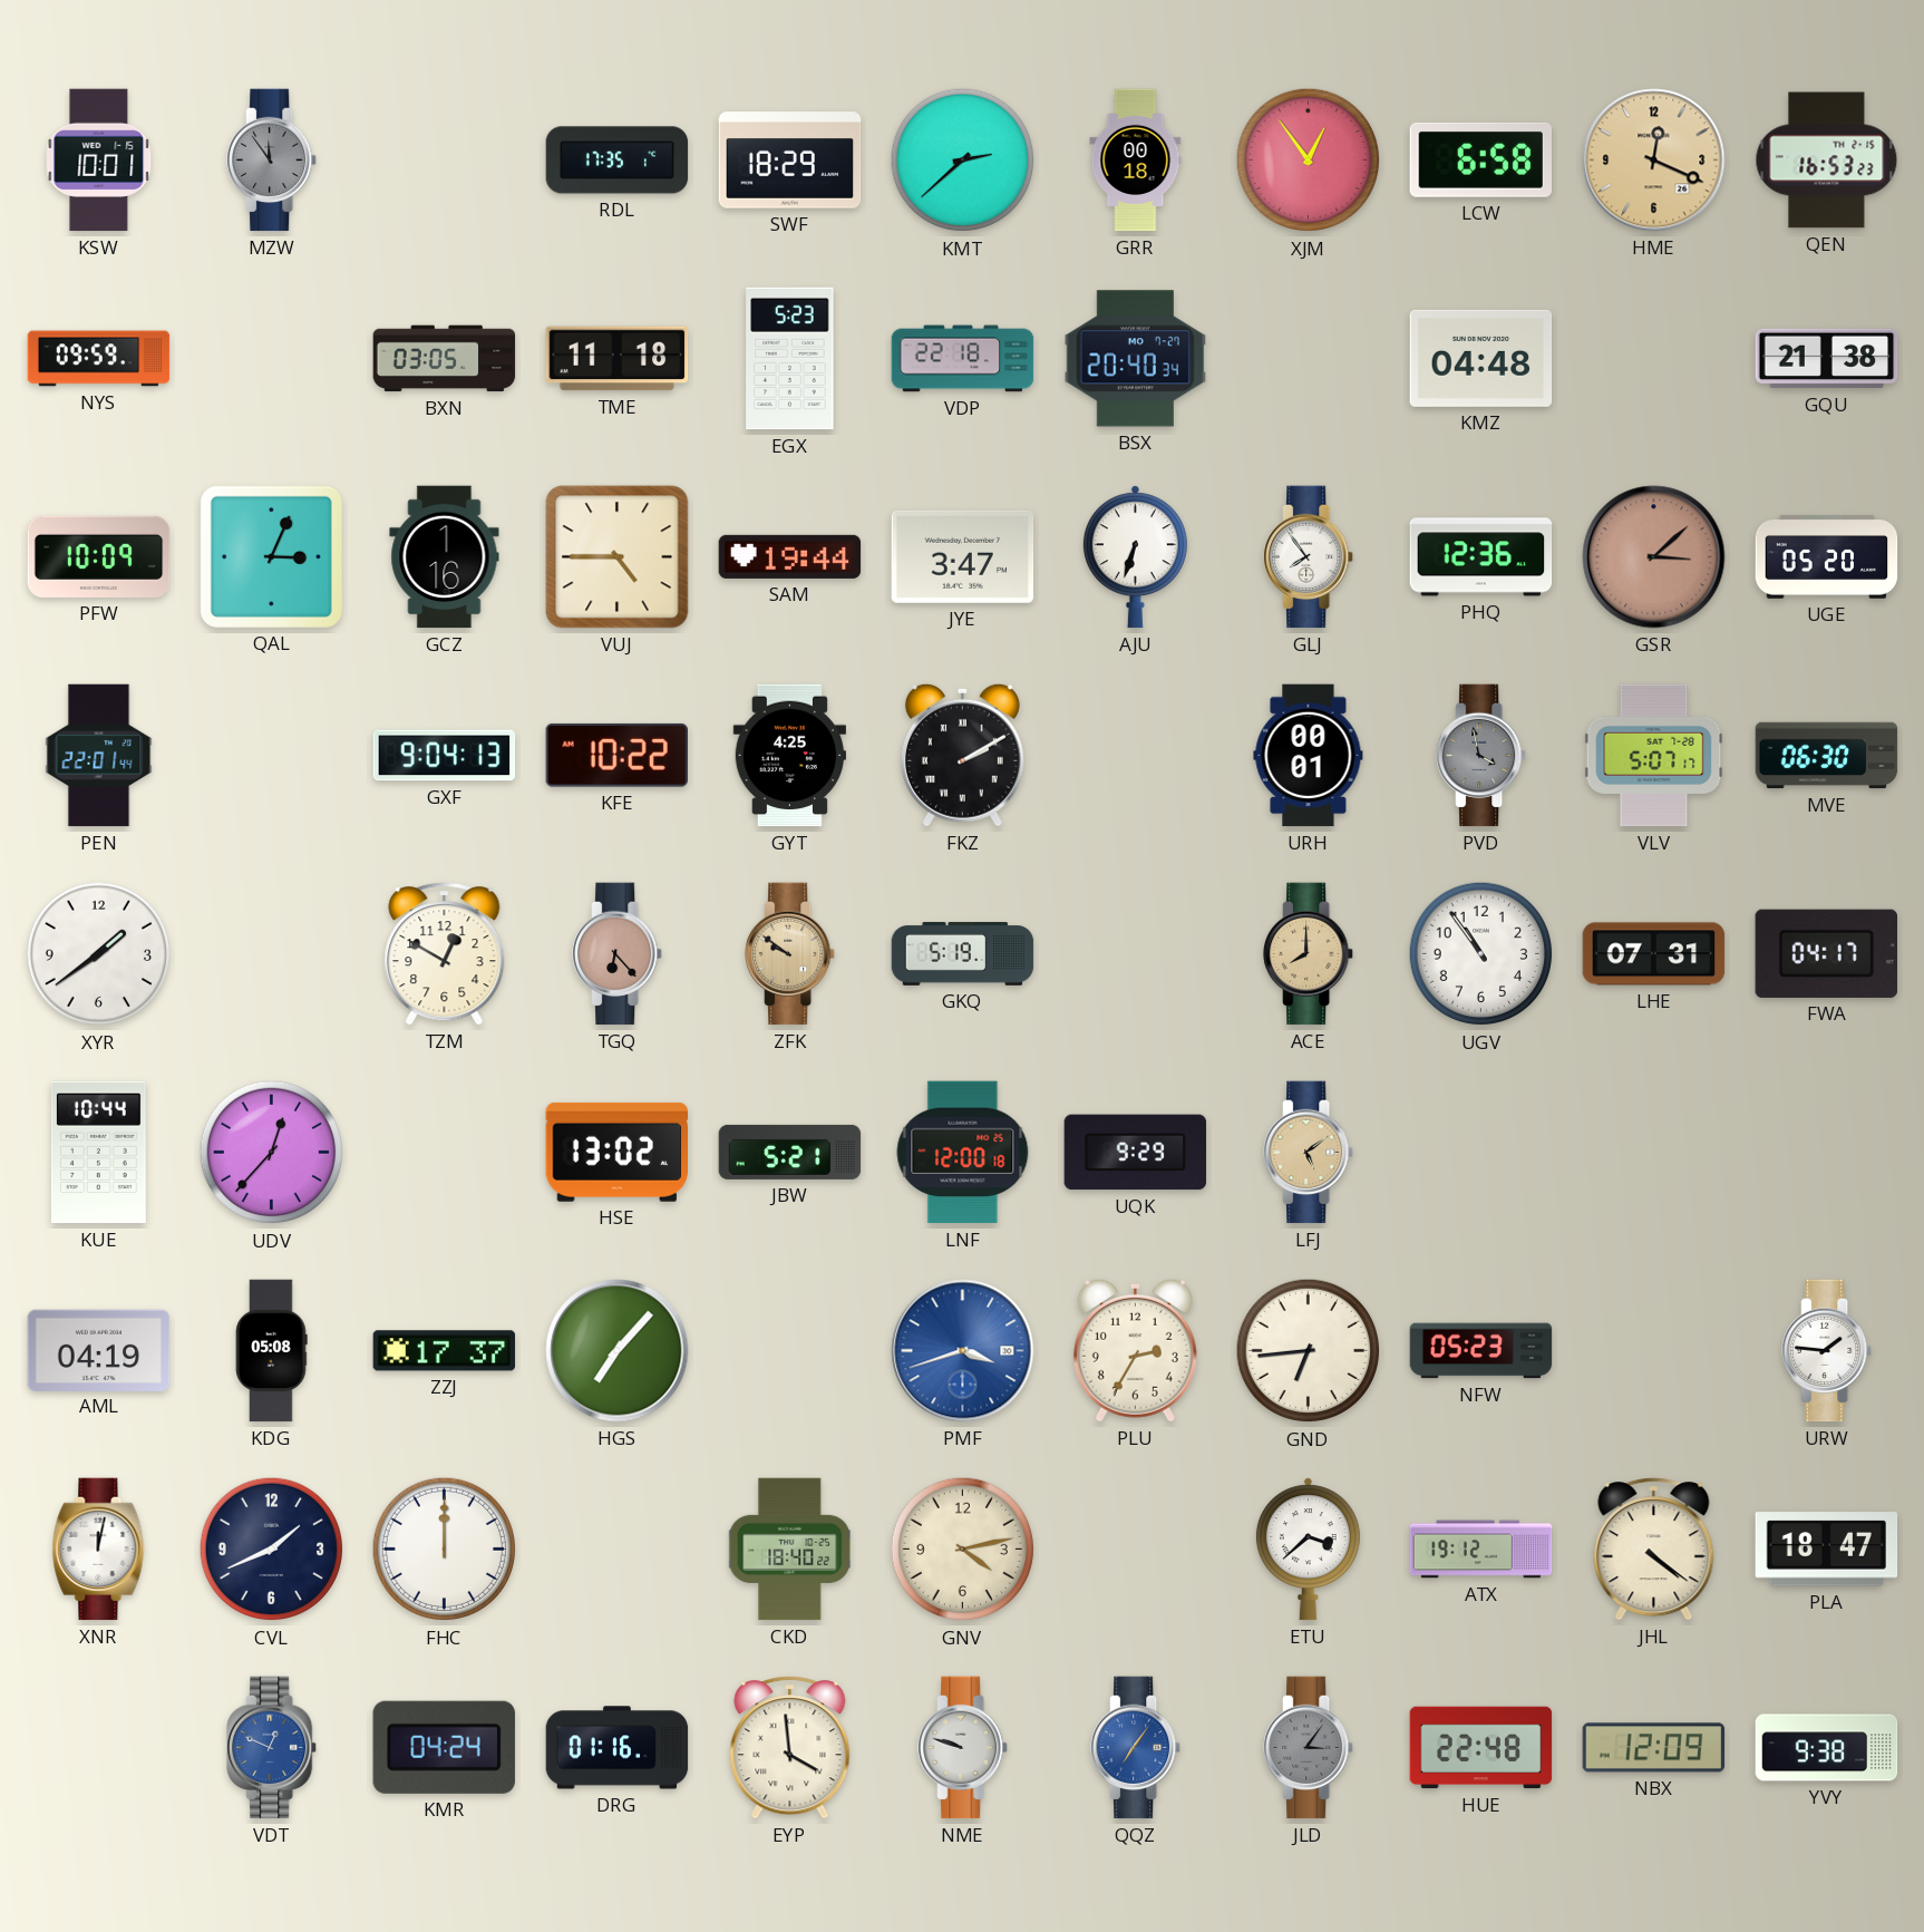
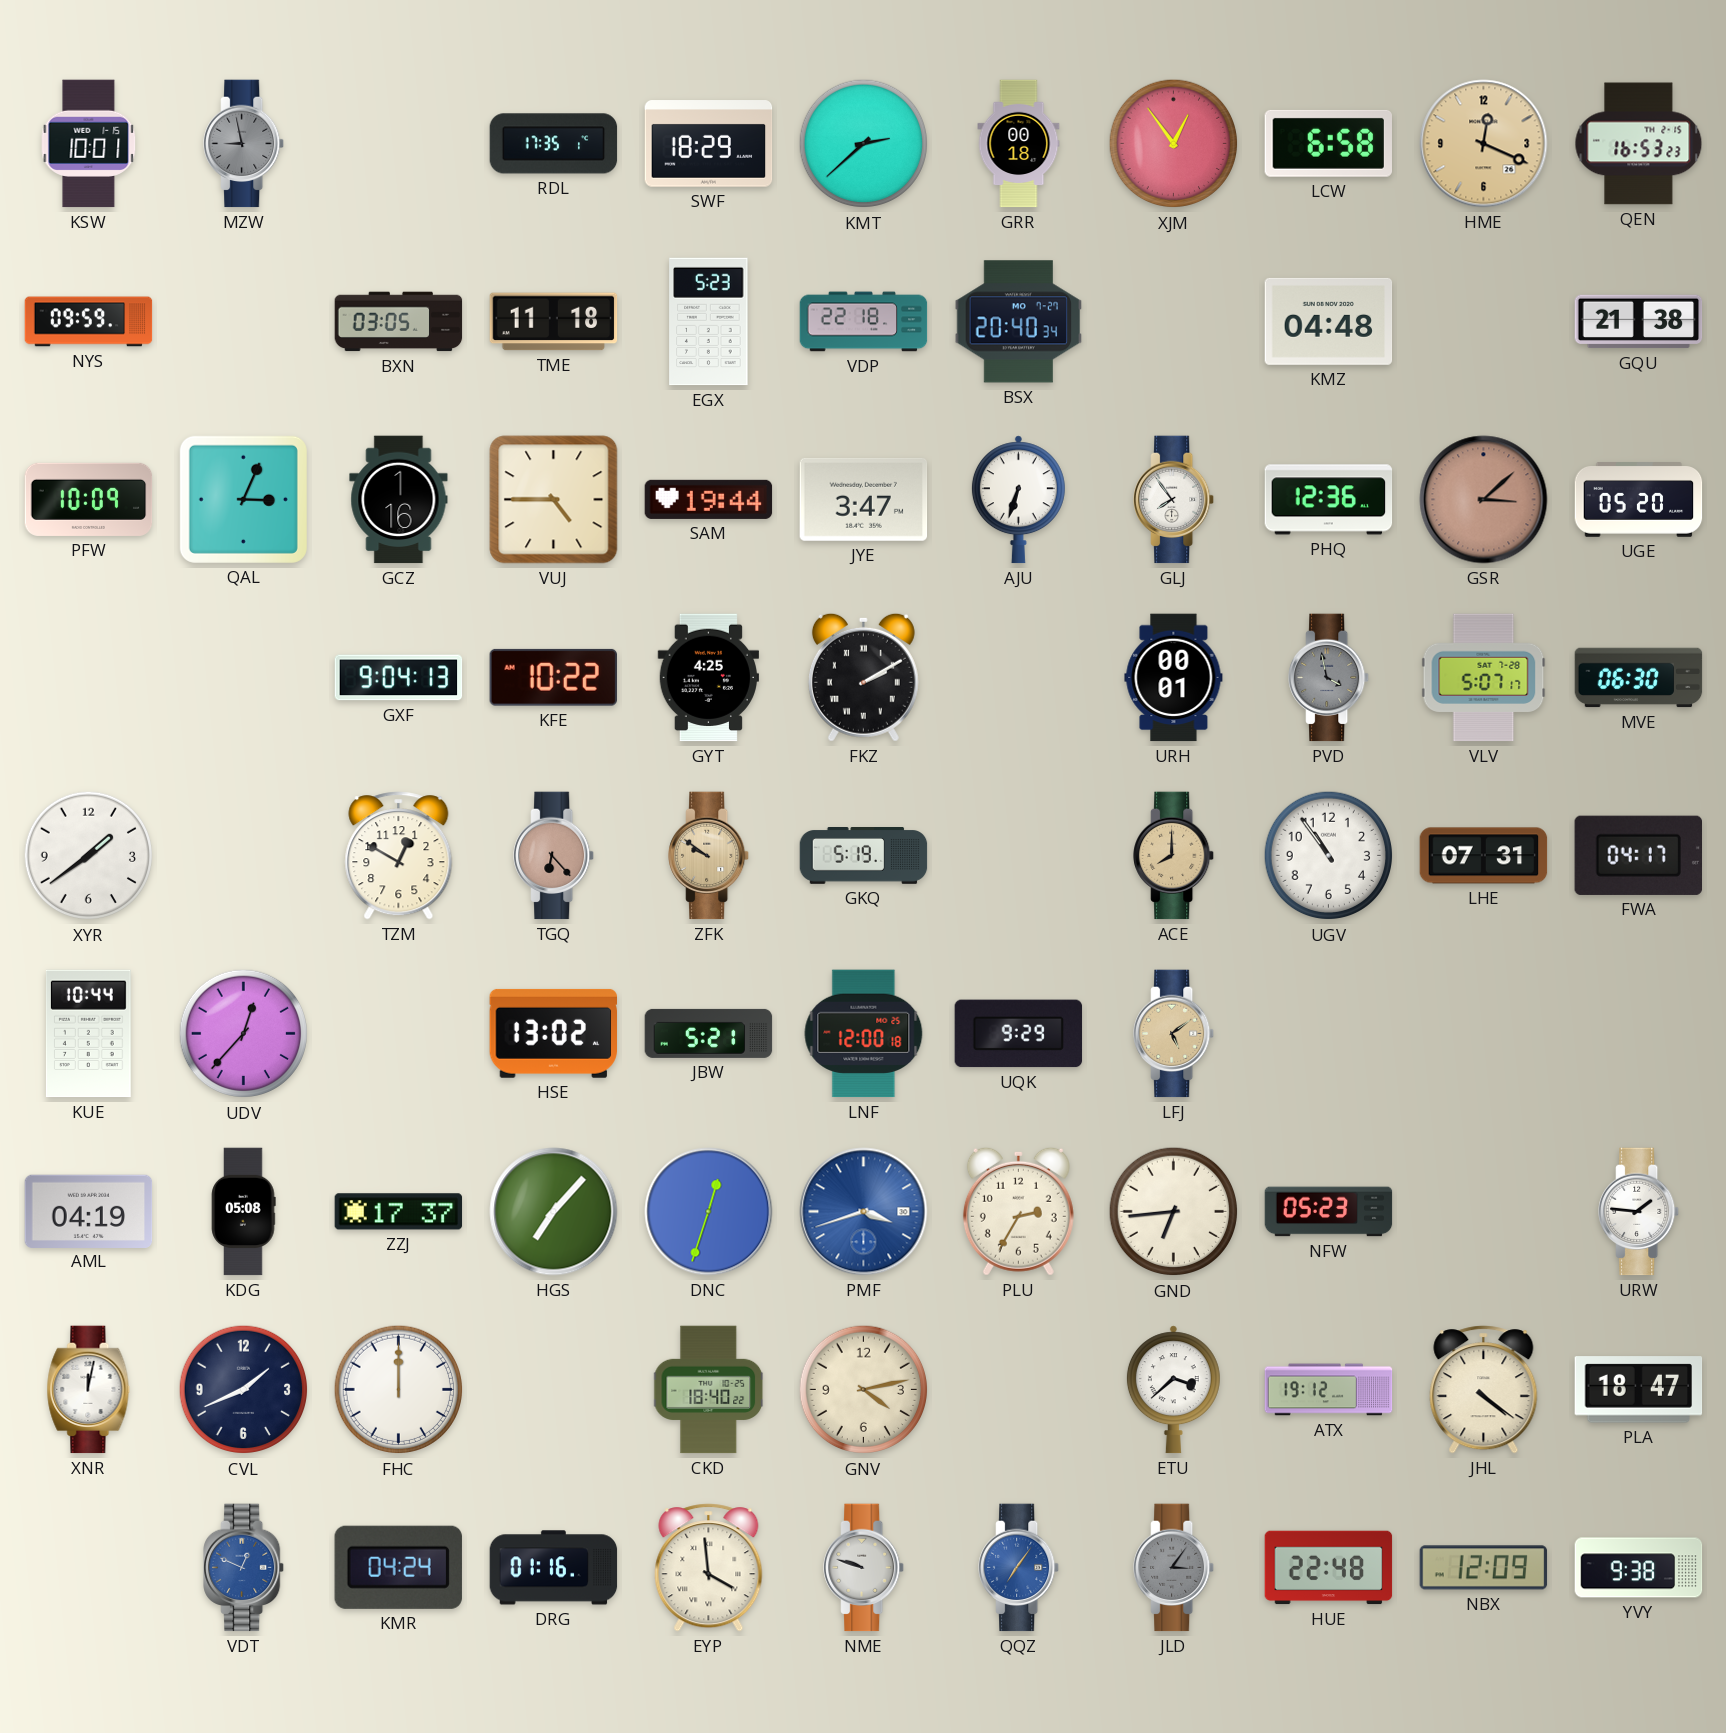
MZW: 11:54 -> 8:58 (244, 144)
PEN: 22:01 -> none (99, 756)
DNC: none -> 12:33 (709, 1212)
